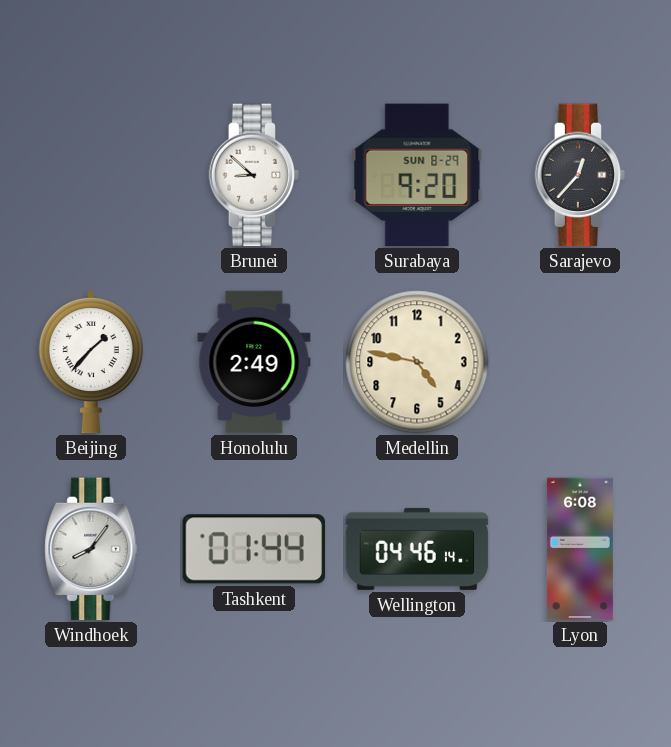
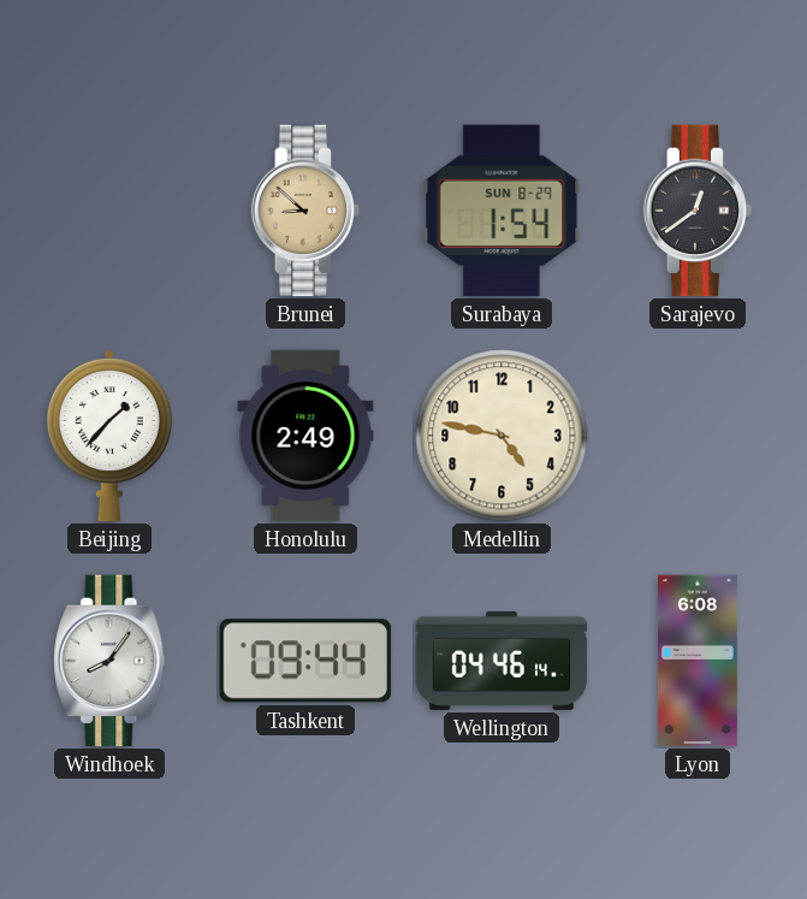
Brunei dial: white -> champagne (305, 211)
Surabaya: 9:20 -> 1:54 (502, 211)
Sarajevo: 12:37 -> 12:39 (698, 211)
Tashkent: 01:44 -> 09:44 (304, 661)
